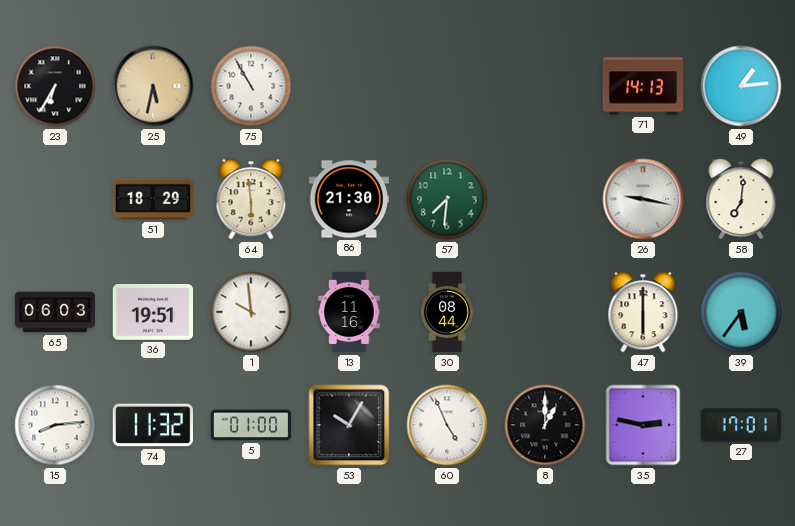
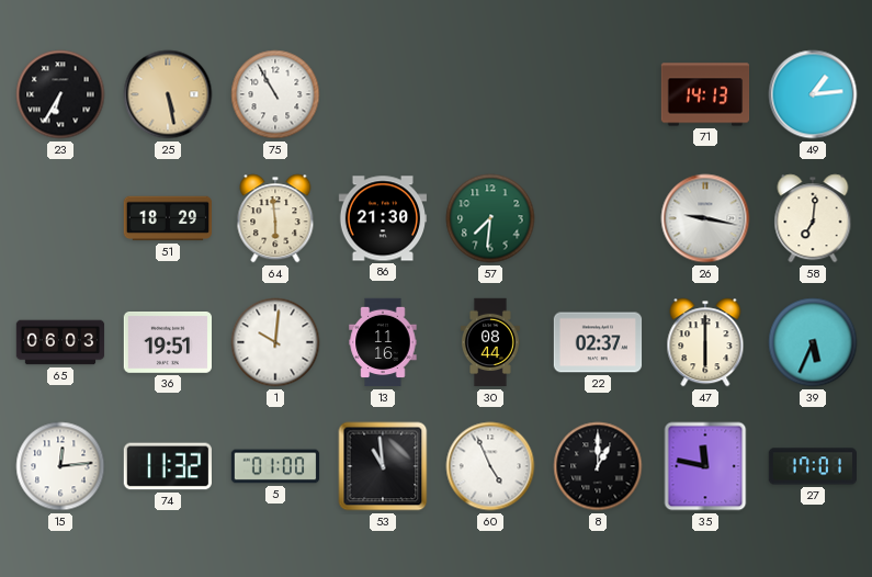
25: 5:32 -> 5:28 (168, 94)
1: 9:59 -> 10:01 (275, 342)
22: none -> 02:37 (598, 342)
39: 5:36 -> 5:34 (813, 342)
15: 8:14 -> 12:14 (60, 466)
53: 10:05 -> 10:59 (383, 466)
35: 2:47 -> 11:47 (705, 466)
